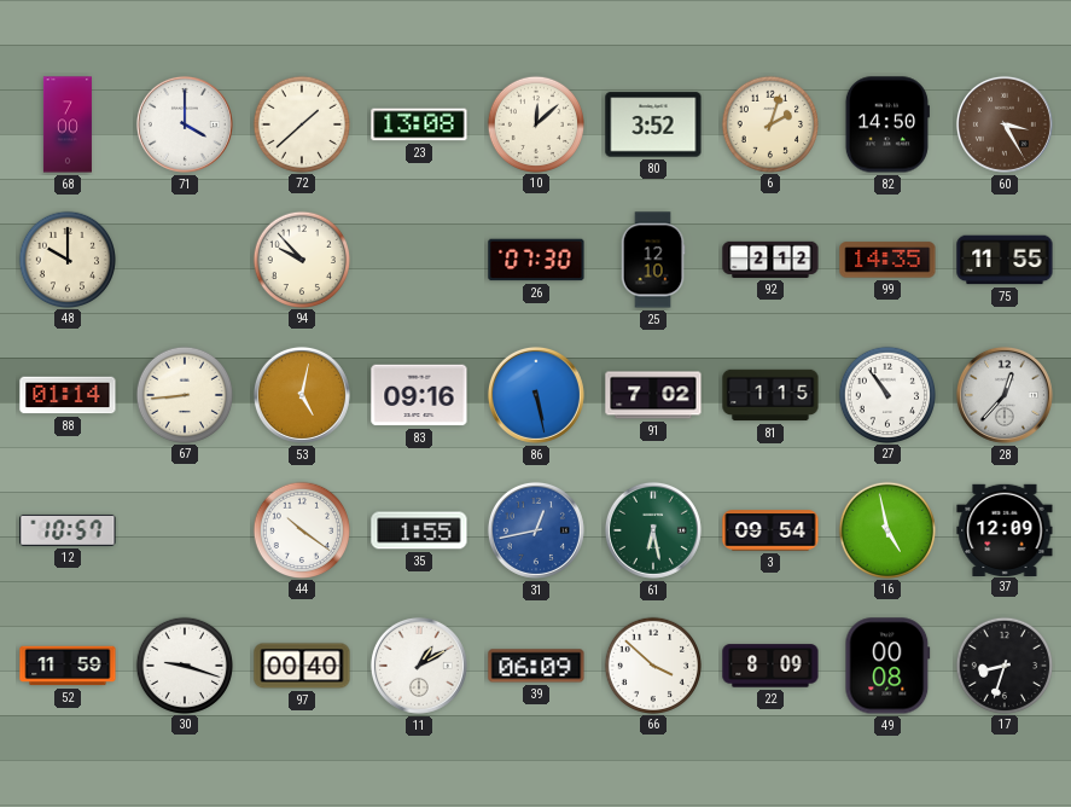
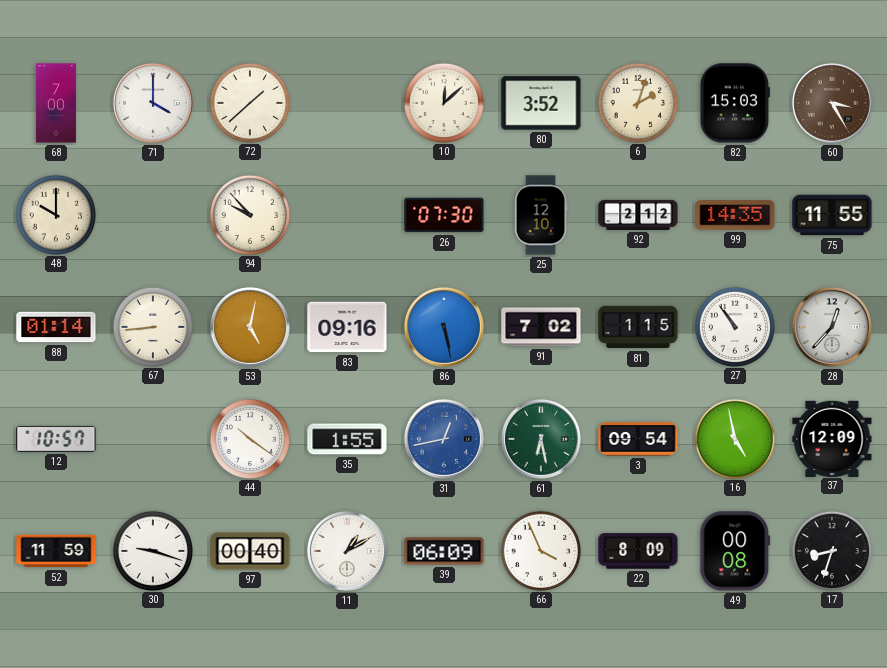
23: 13:08 -> none (419, 124)
82: 14:50 -> 15:03 (735, 103)
66: 3:52 -> 3:56 (540, 550)
